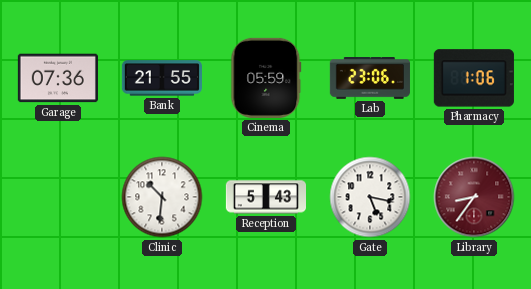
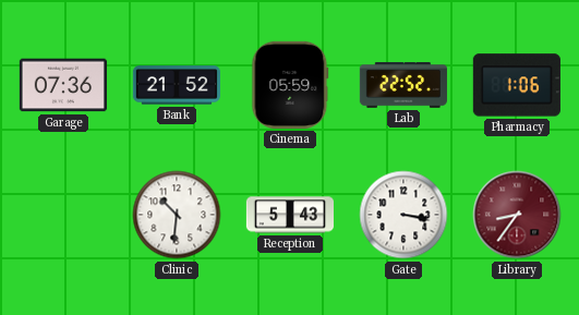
Bank: 21:55 -> 21:52 (177, 85)
Lab: 23:06 -> 22:52 (403, 86)
Gate: 5:17 -> 3:17 (403, 215)
